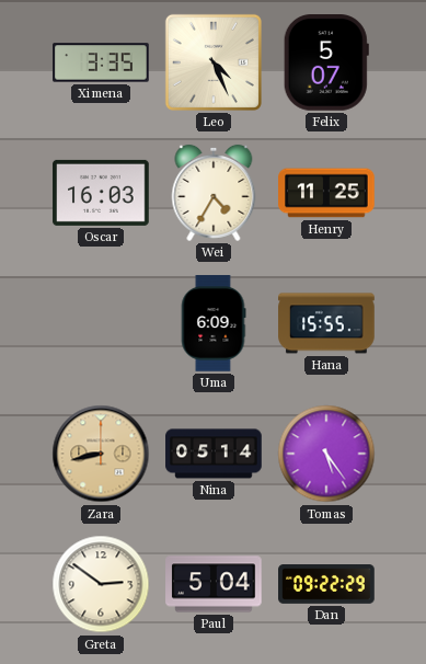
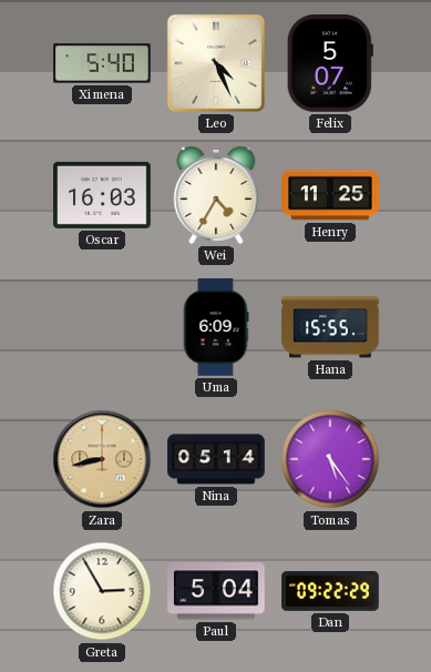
Ximena: 3:35 -> 5:40 (102, 63)
Greta: 2:51 -> 2:55 (102, 591)
